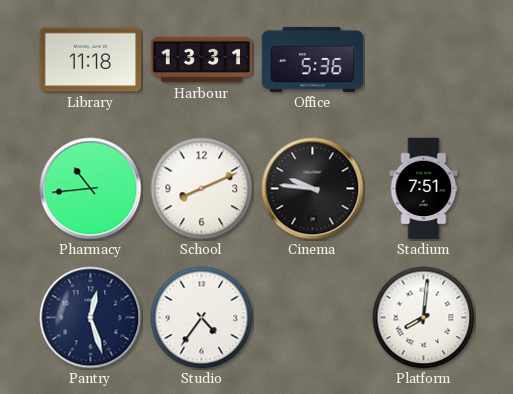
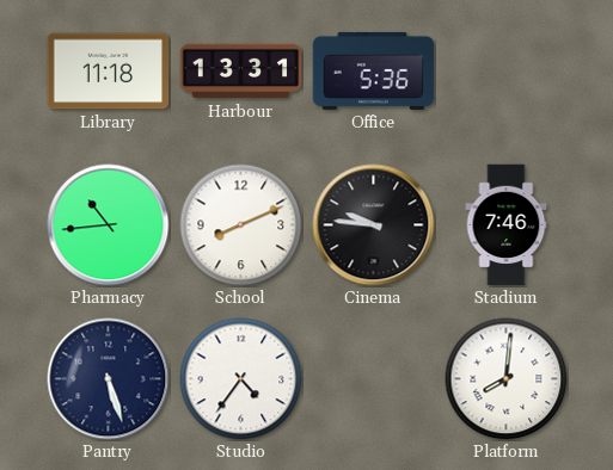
Stadium: 7:51 -> 7:46 (507, 225)
Pantry: 12:27 -> 5:27 (109, 379)
